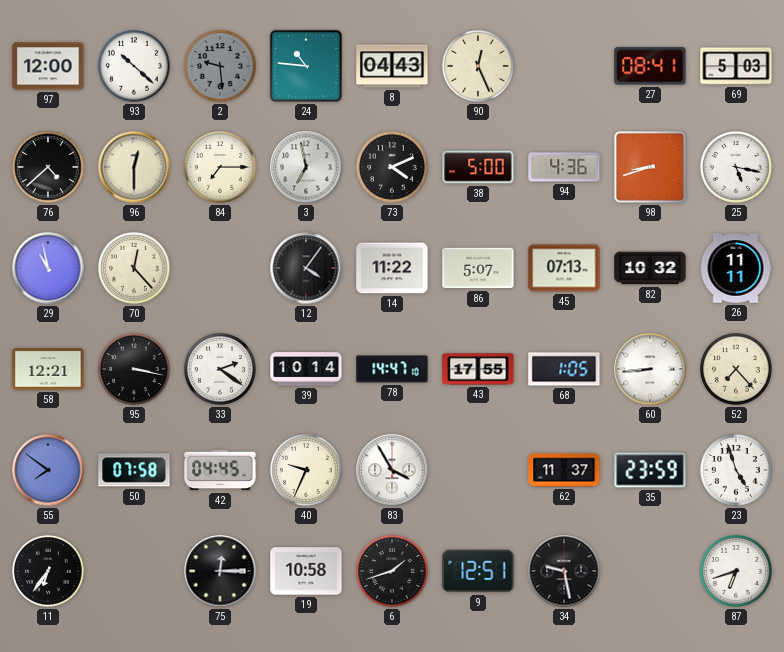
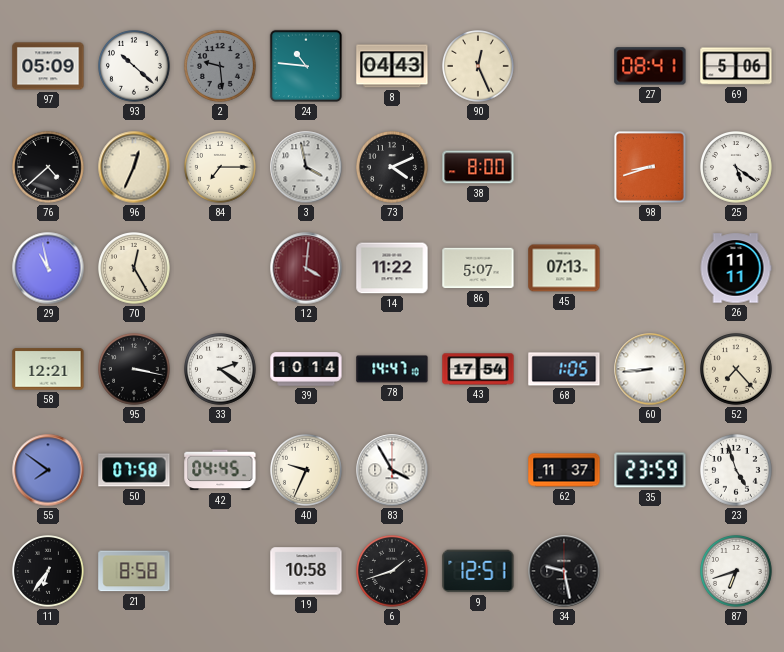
97: 12:00 -> 05:09 (48, 66)
69: 5:03 -> 5:06 (736, 66)
96: 12:30 -> 12:34 (134, 167)
3: 6:58 -> 3:58 (306, 167)
38: 5:00 -> 8:00 (478, 167)
94: 4:36 -> none (564, 167)
25: 5:17 -> 5:21 (737, 168)
70: 12:23 -> 12:25 (135, 269)
12: 4:06 -> 4:01 (306, 268)
12 dial: black -> burgundy (306, 268)
82: 10:32 -> none (650, 268)
43: 17:55 -> 17:54 (478, 369)
21: none -> 8:58 (134, 571)
75: 12:15 -> none (220, 571)
